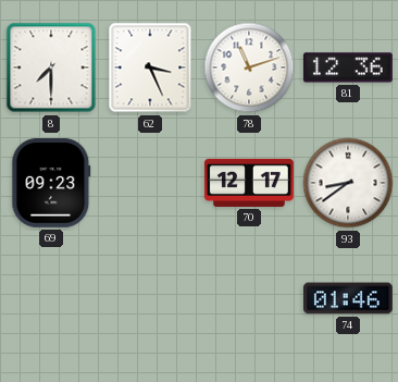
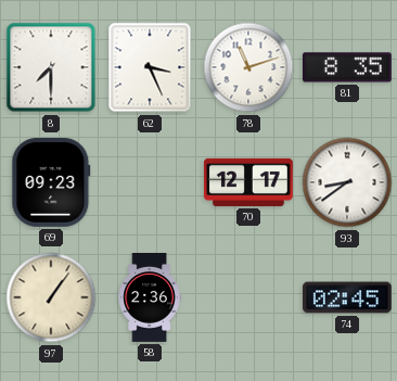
81: 12:36 -> 8:35 (347, 67)
97: none -> 1:06 (51, 297)
58: none -> 2:36 (150, 299)
74: 01:46 -> 02:45 (347, 297)
